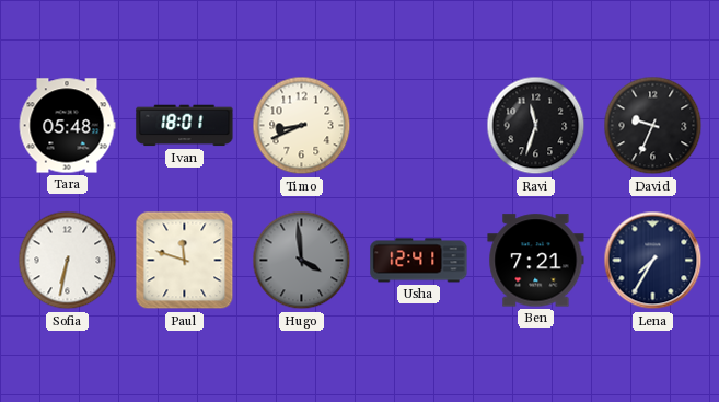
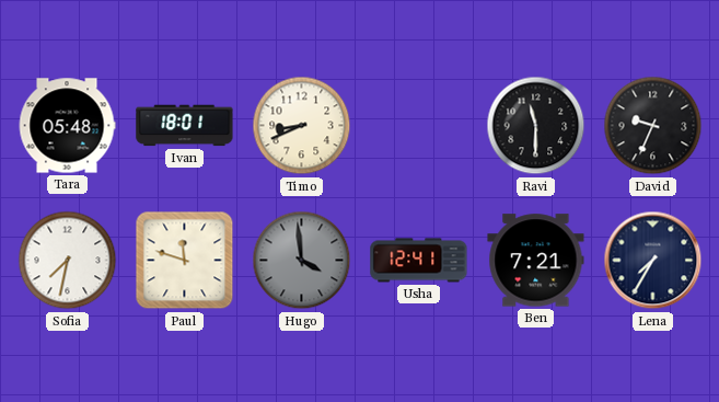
Ravi: 11:33 -> 11:30 (536, 126)
Sofia: 6:32 -> 7:32 (68, 261)
